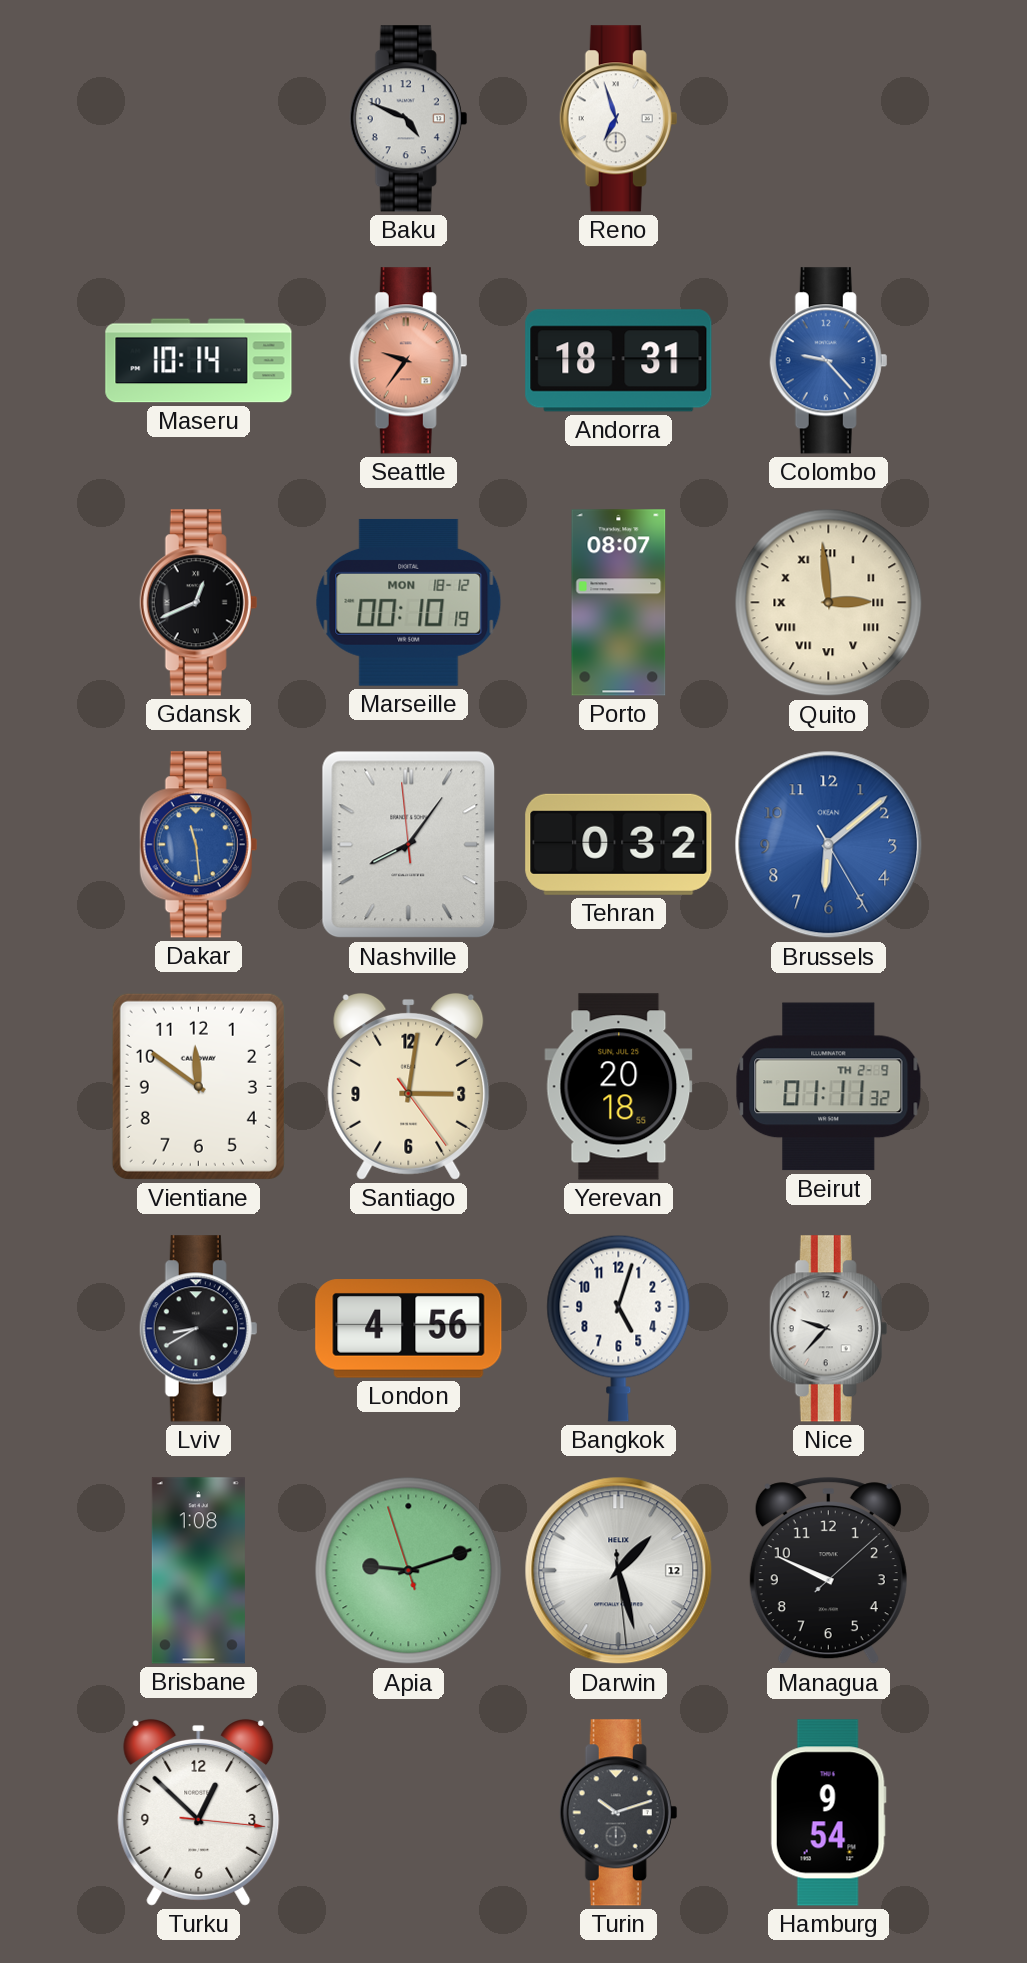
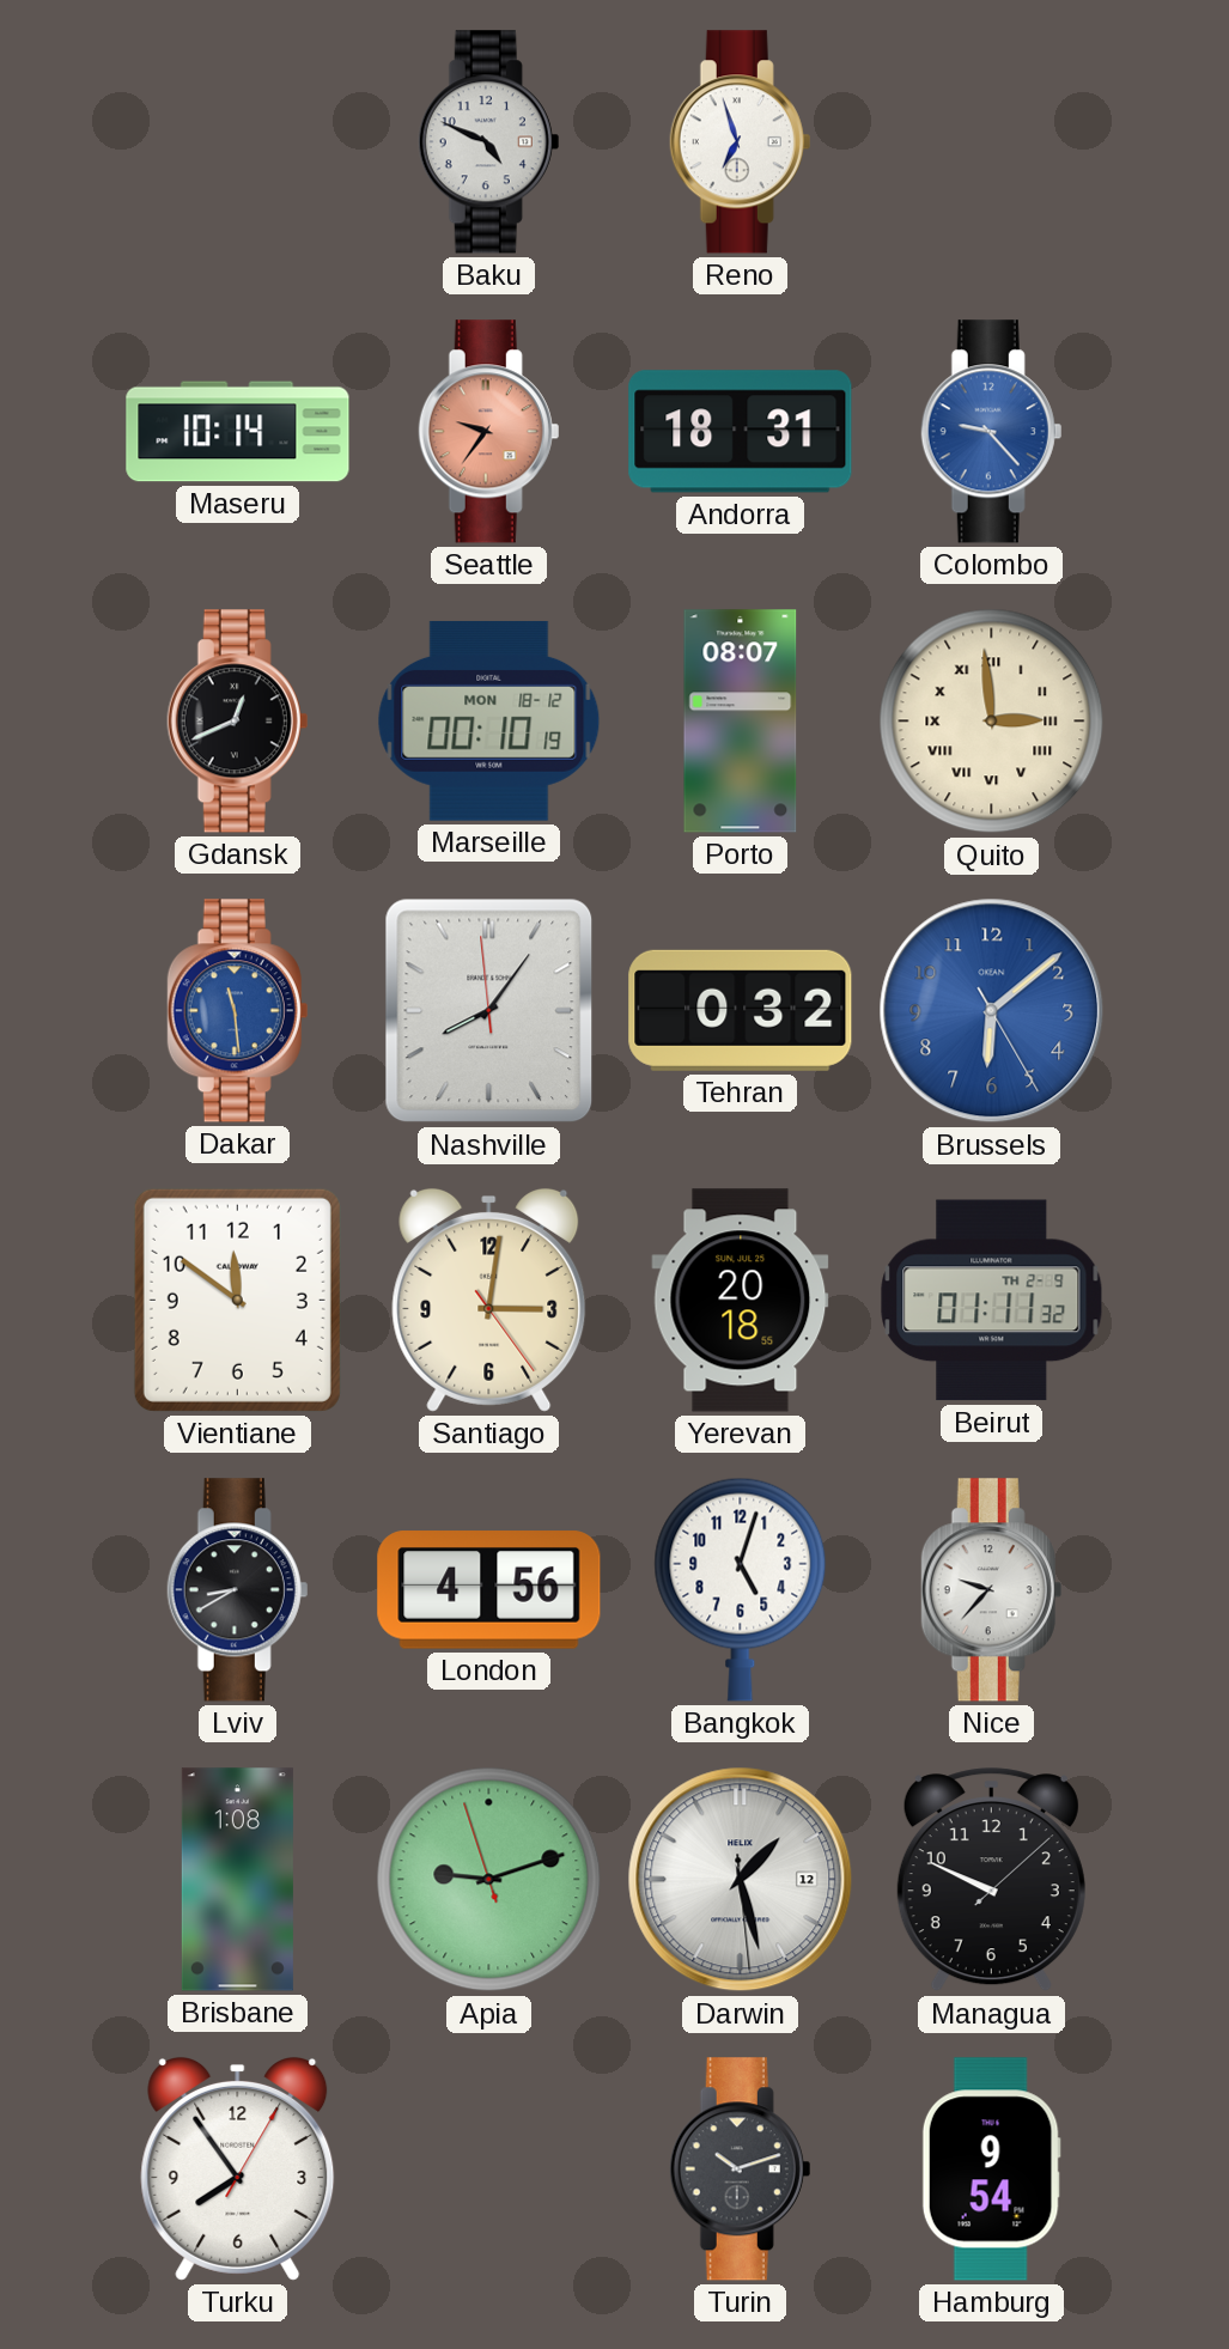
Turku: 12:52 -> 7:54 (238, 2168)
